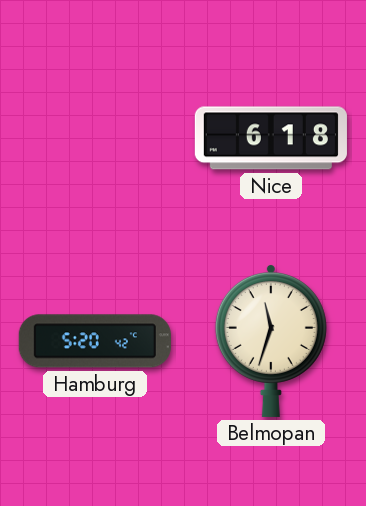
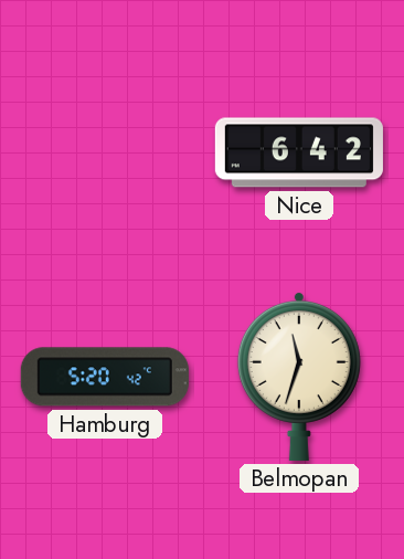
Nice: 6:18 -> 6:42 (299, 152)
